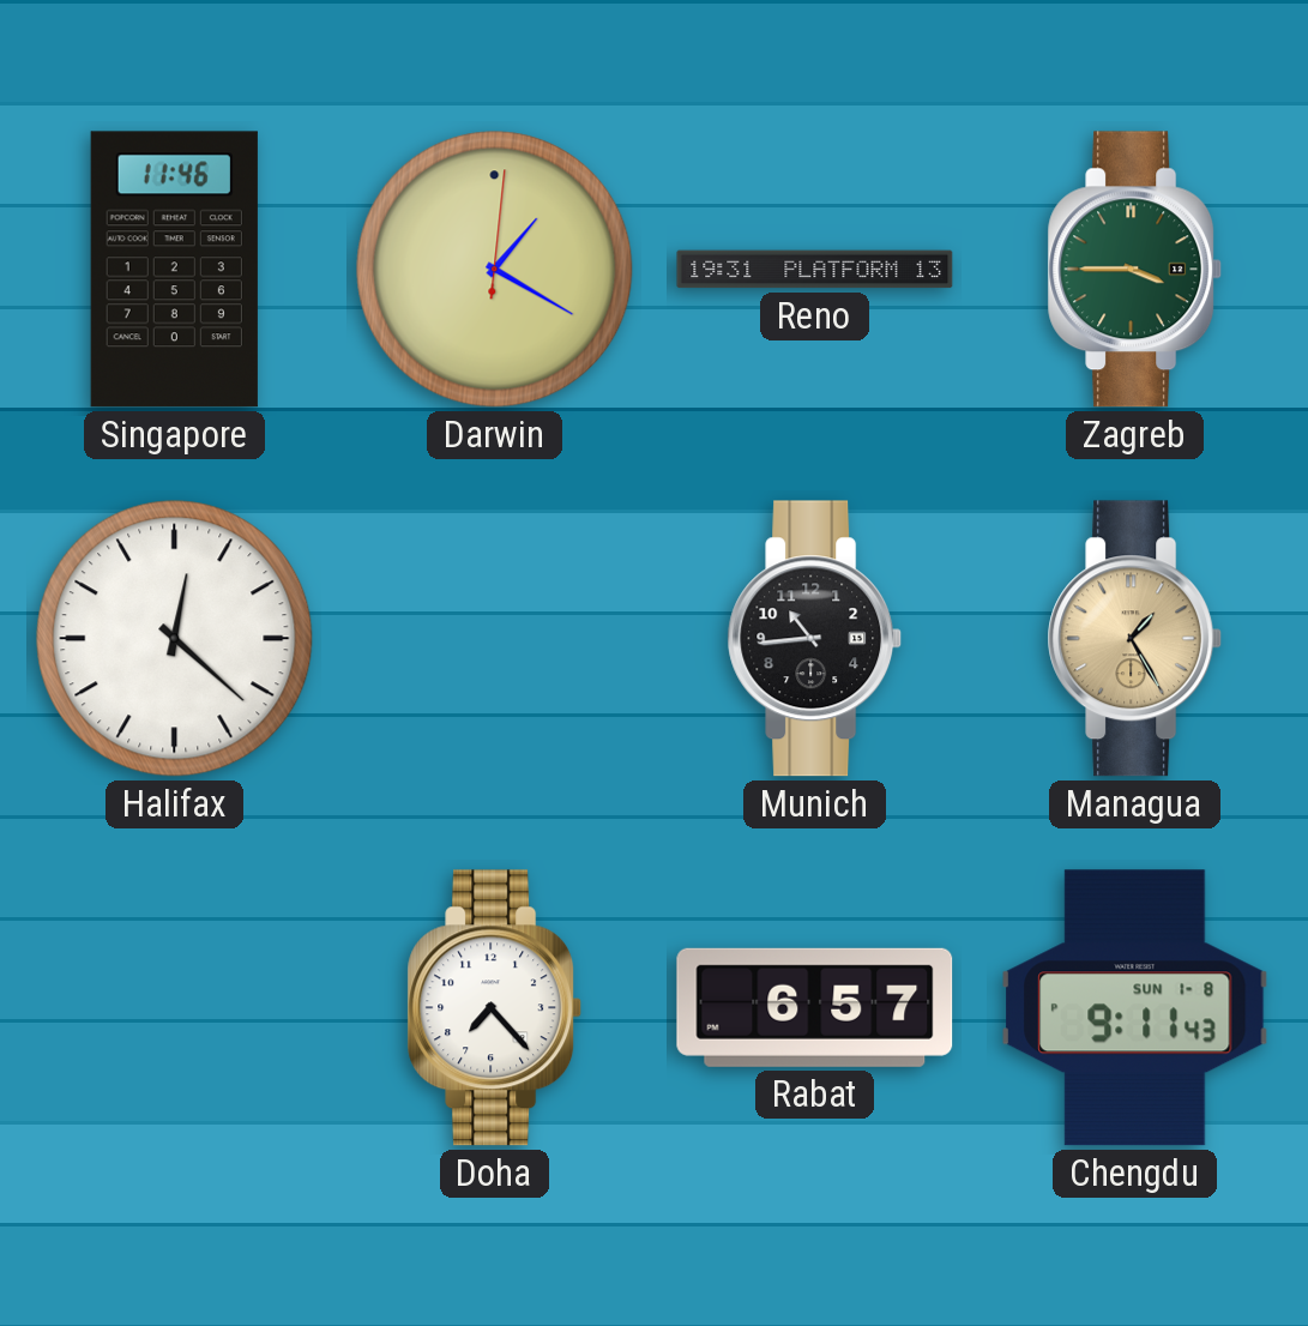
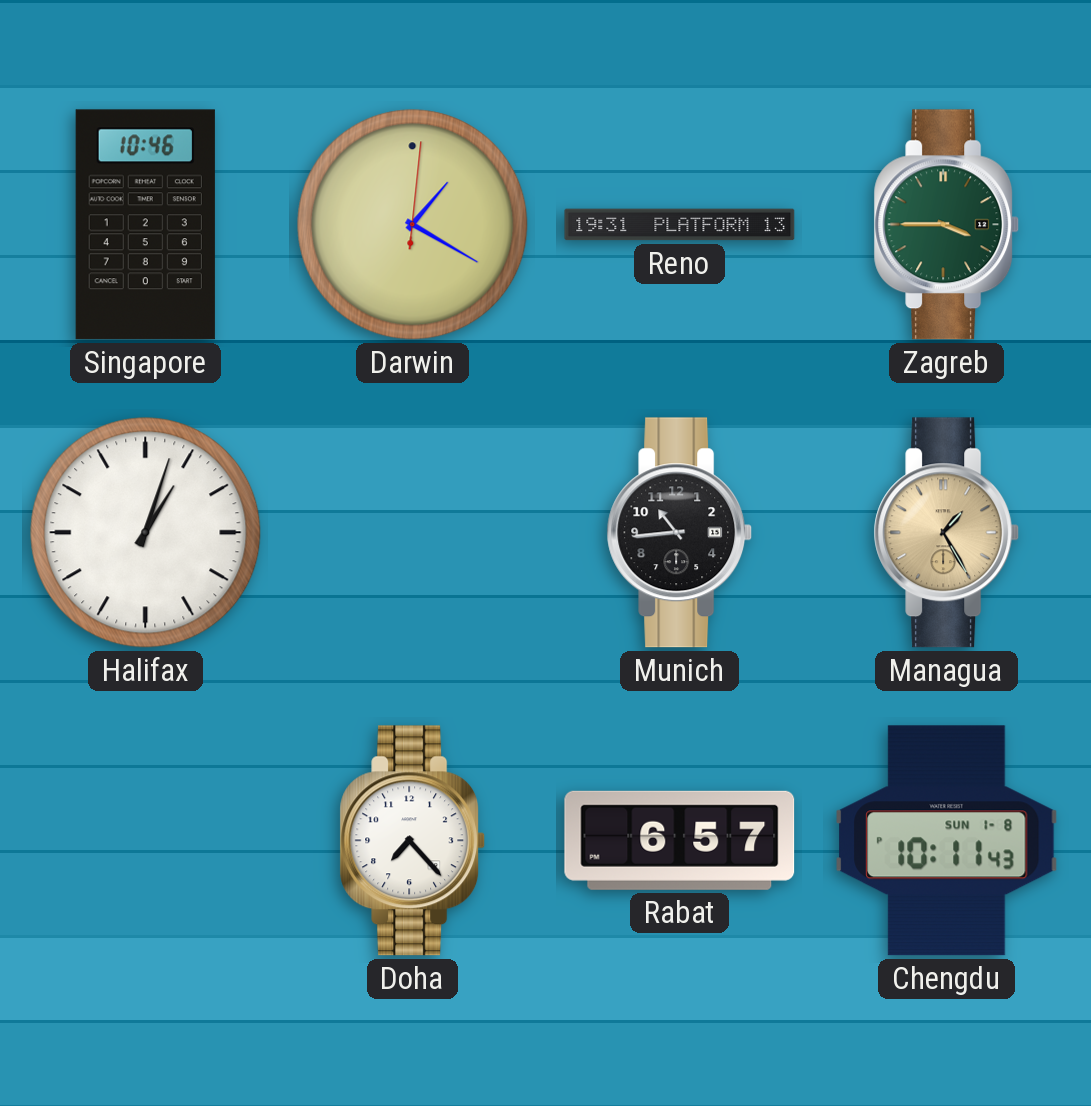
Singapore: 11:46 -> 10:46 (145, 225)
Halifax: 12:22 -> 1:03 (146, 533)
Chengdu: 9:11 -> 10:11 (947, 841)
